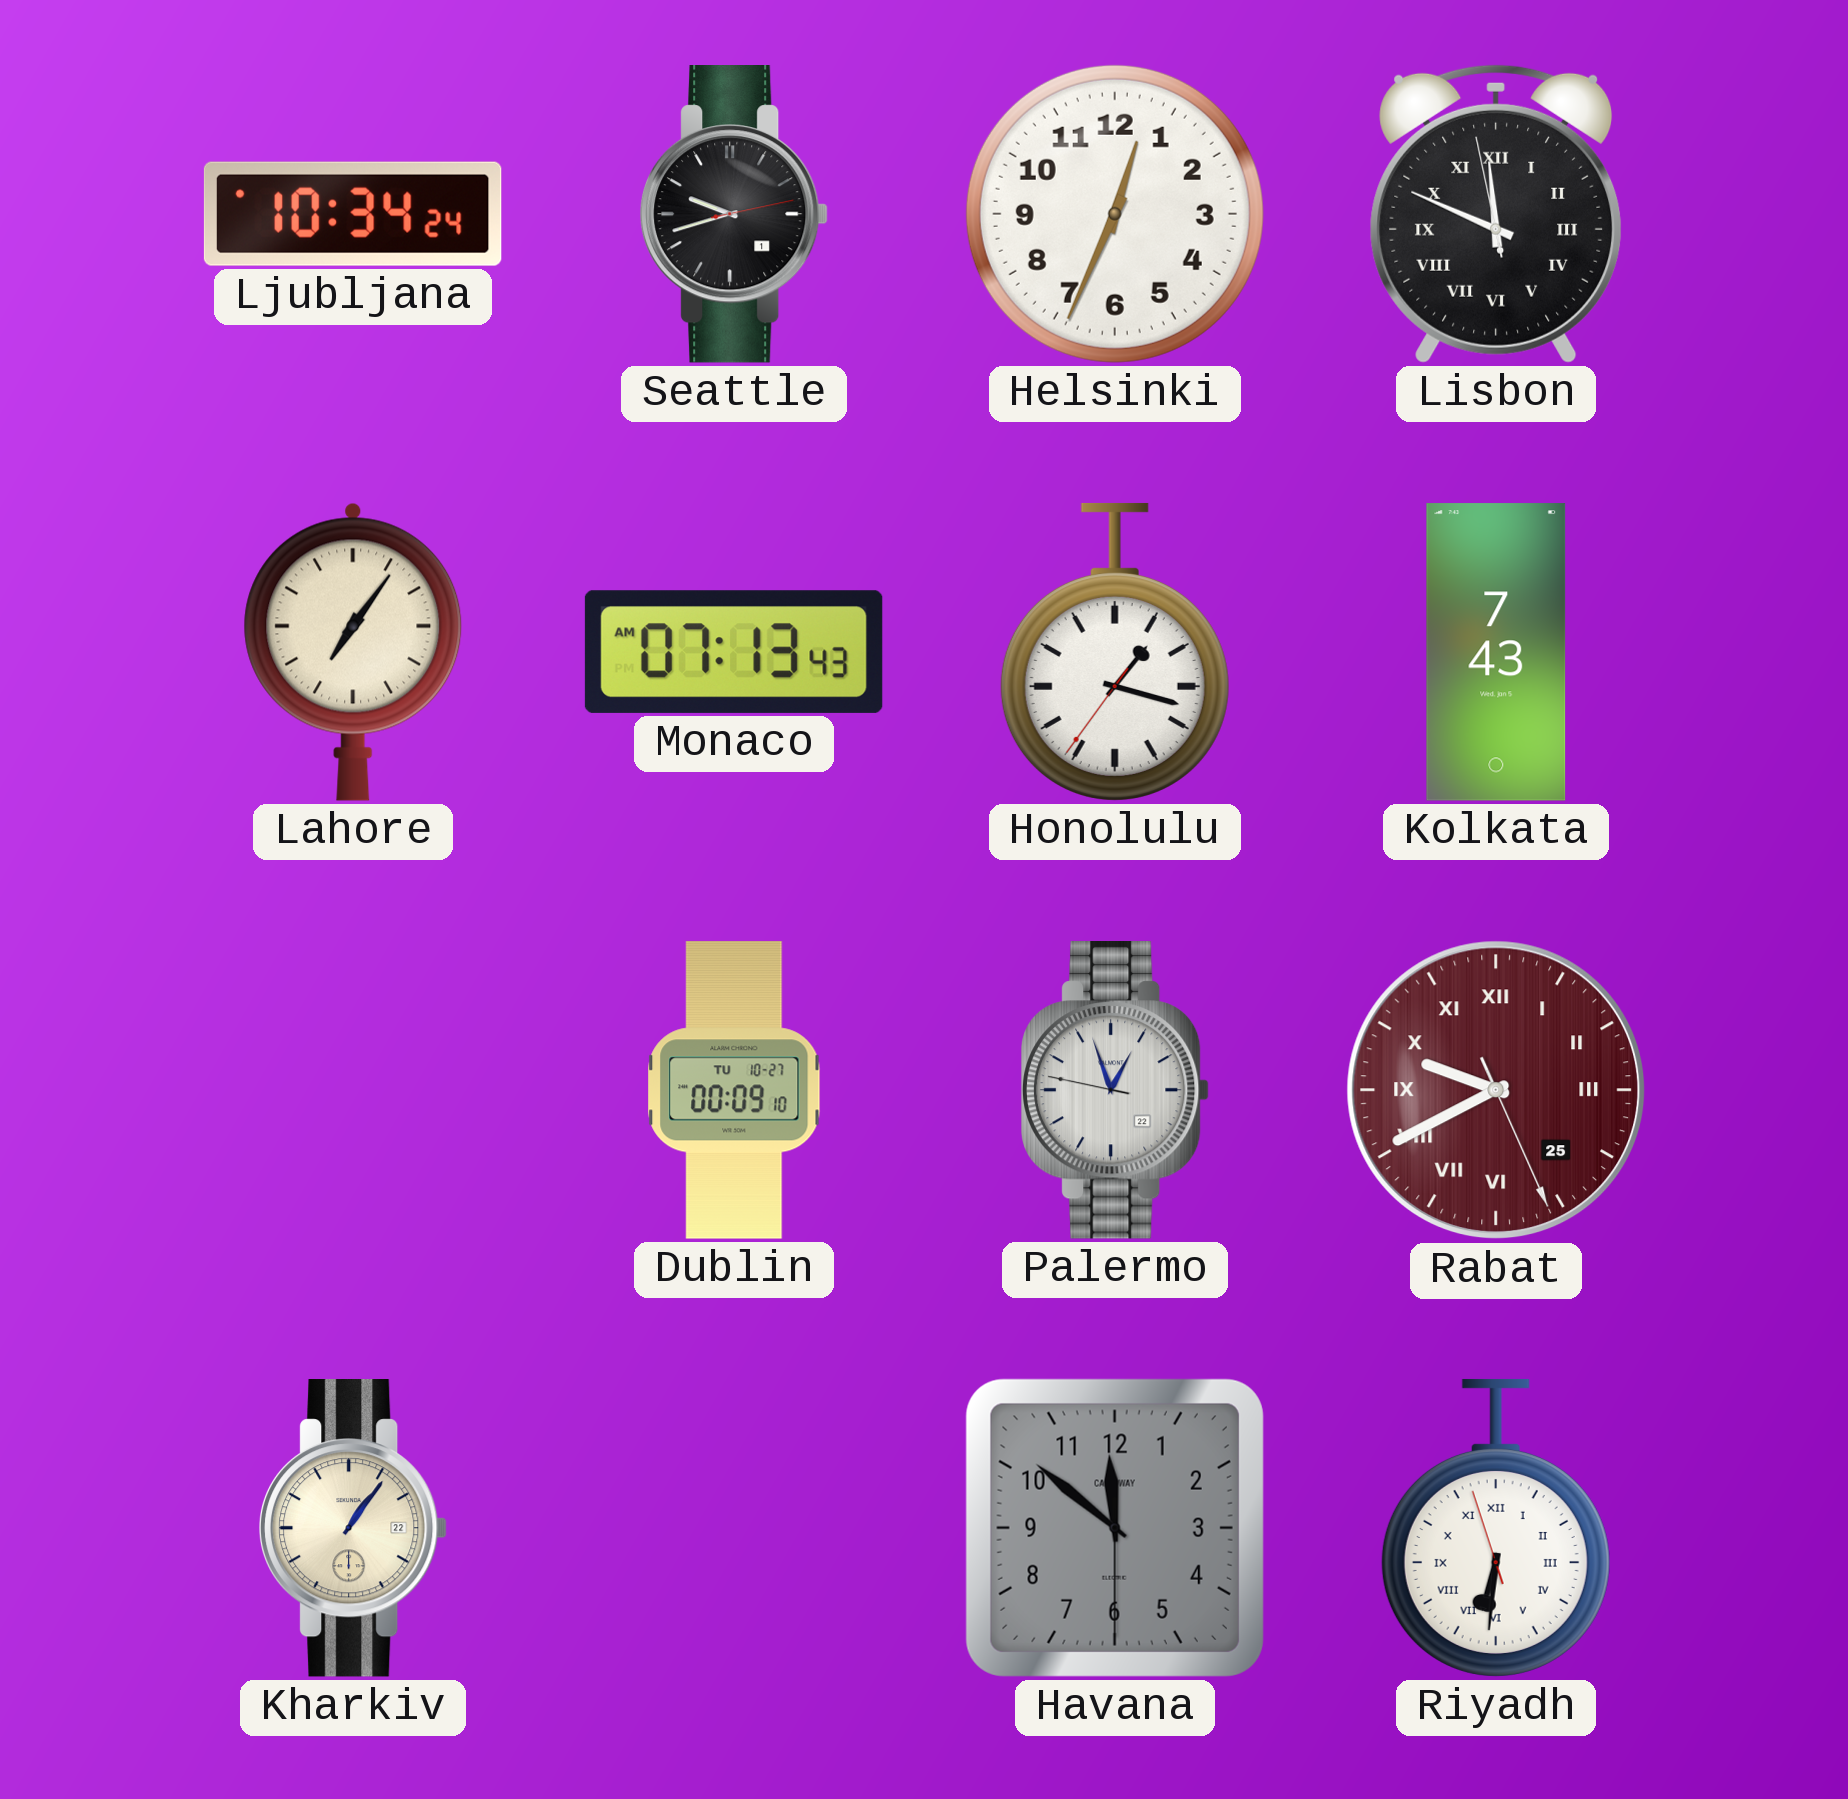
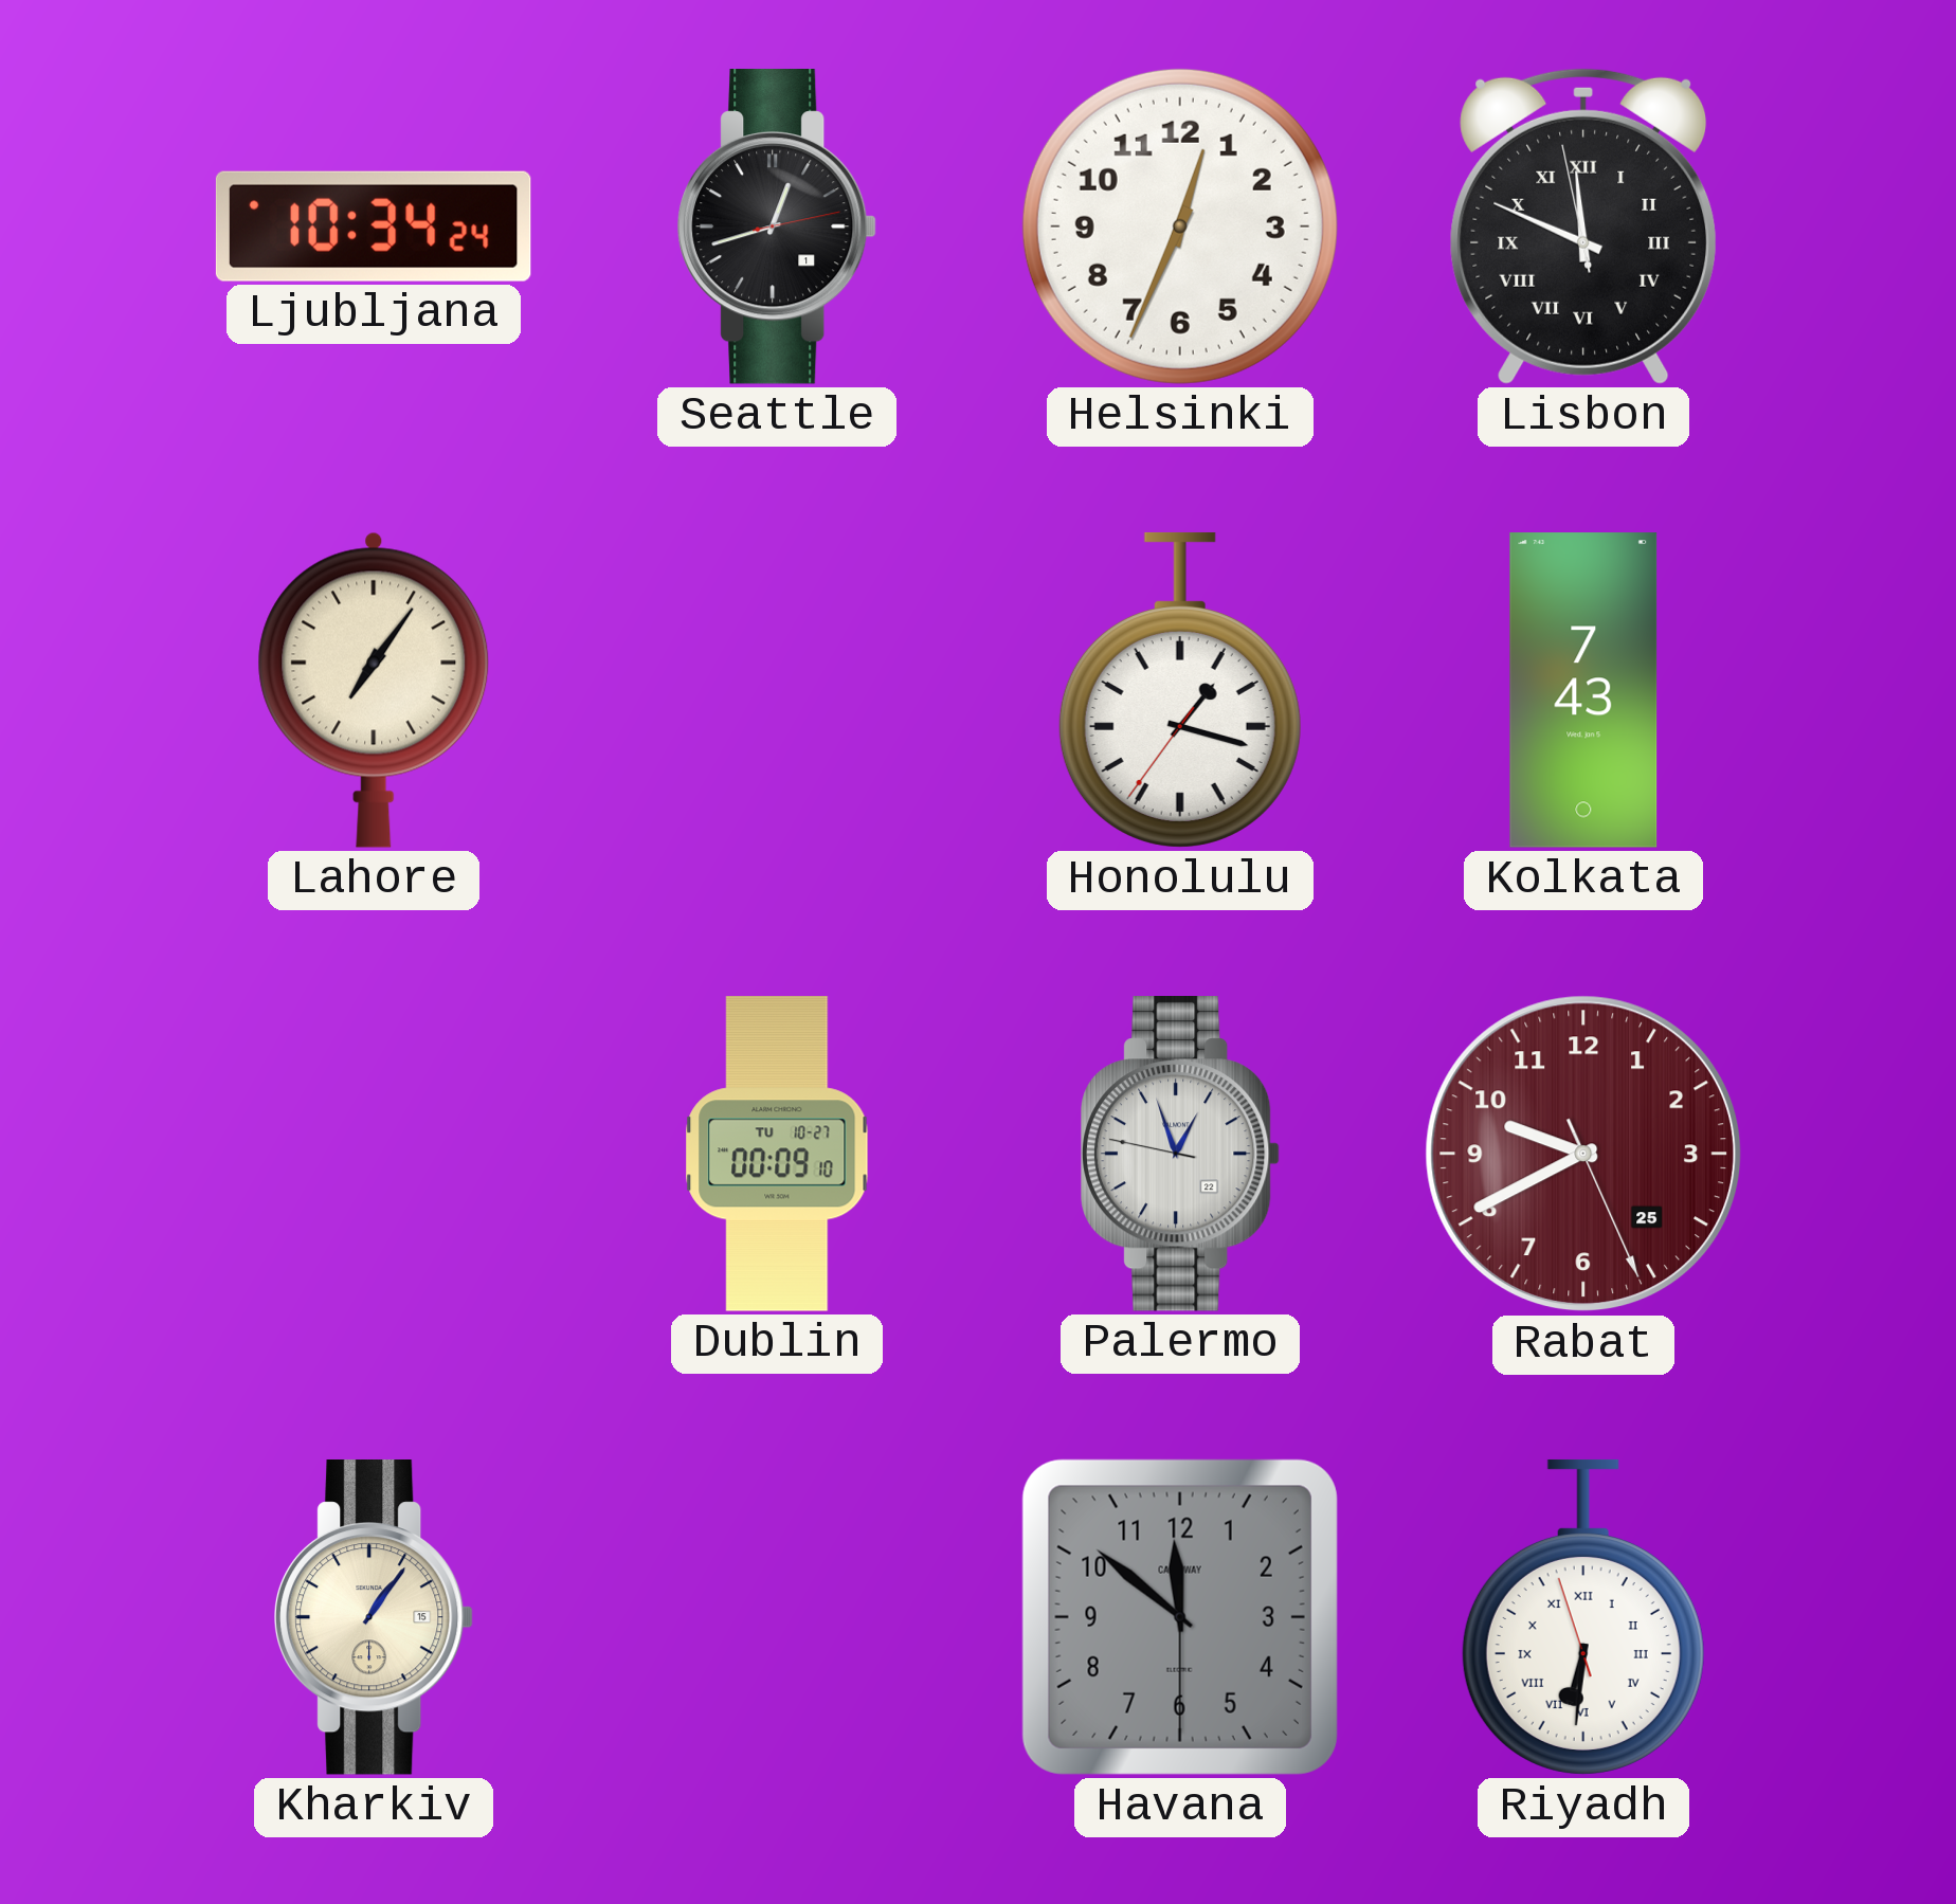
Seattle: 9:42 -> 12:42 (778, 228)
Monaco: 07:13 -> none (734, 652)
Rabat numerals: Roman -> Arabic (1583, 1154)
Kharkiv date: 22 -> 15 (375, 1618)
